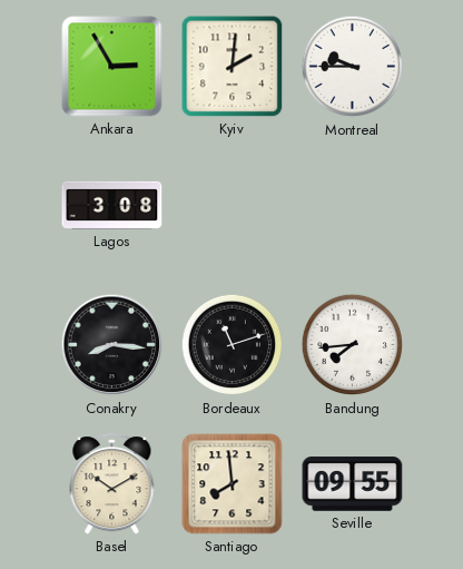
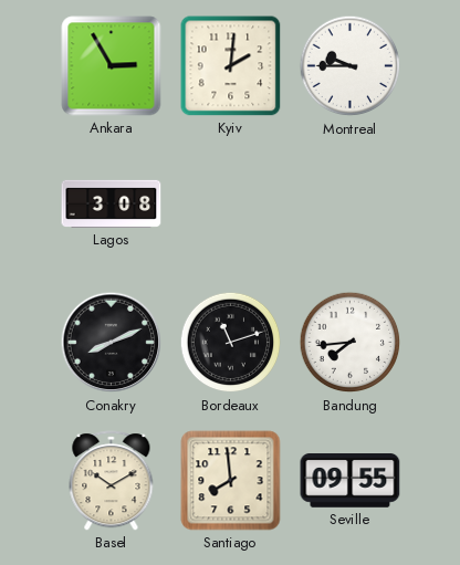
Conakry: 8:16 -> 8:11 (112, 343)
